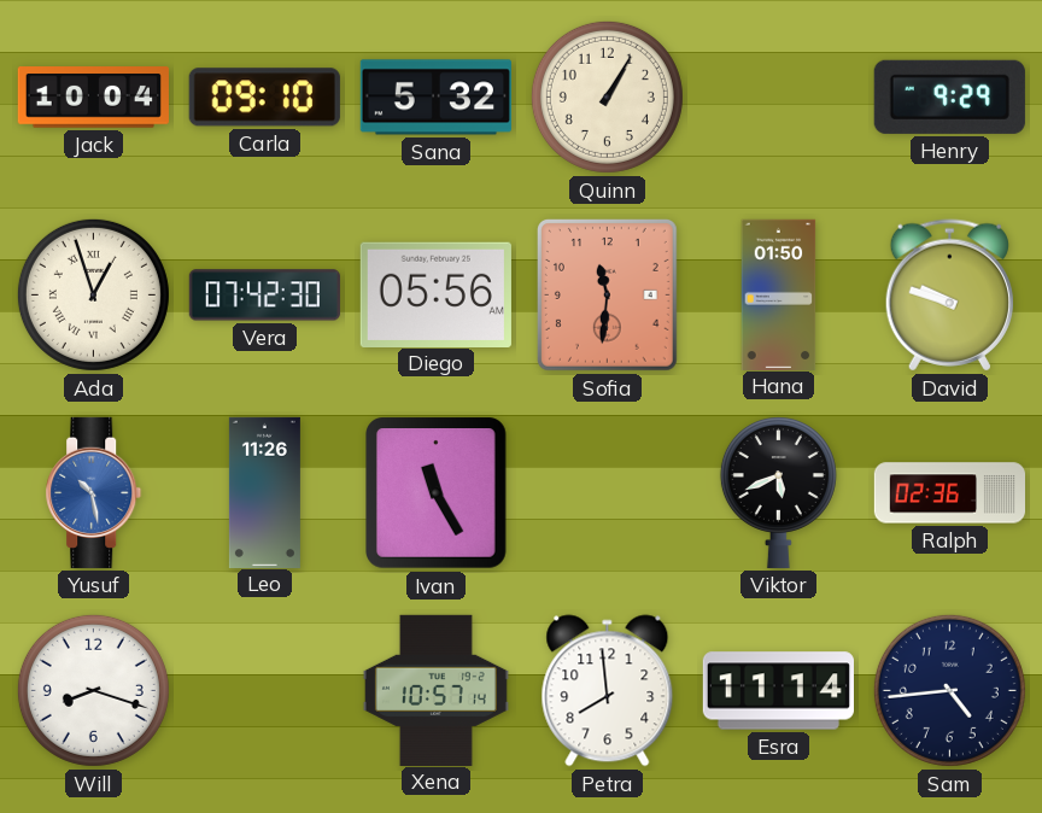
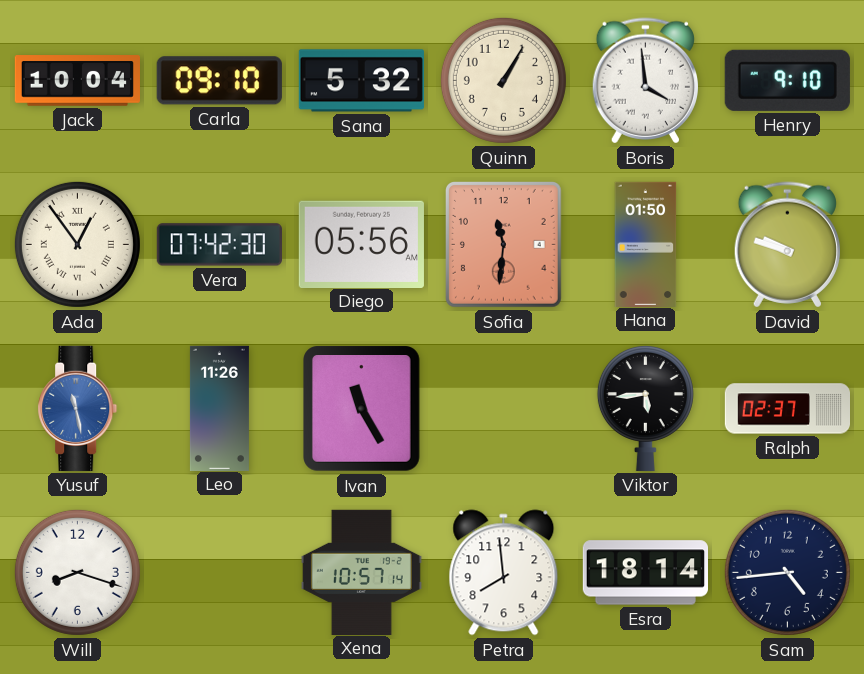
Boris: none -> 3:59 (645, 81)
Henry: 9:29 -> 9:10 (787, 80)
Ada: 12:57 -> 12:54 (77, 244)
Yusuf: 10:28 -> 11:28 (78, 408)
Viktor: 5:41 -> 5:44 (645, 408)
Ralph: 02:36 -> 02:37 (787, 409)
Esra: 11:14 -> 18:14 (645, 573)
